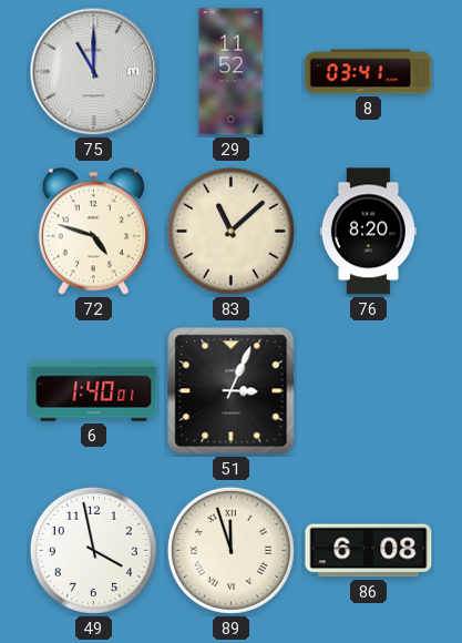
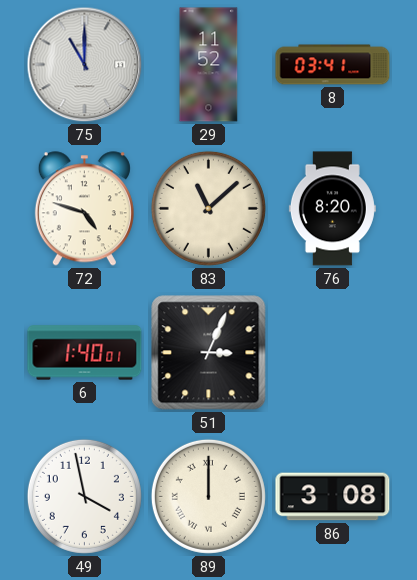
89: 11:57 -> 12:00 (208, 496)
86: 6:08 -> 3:08 (333, 497)
